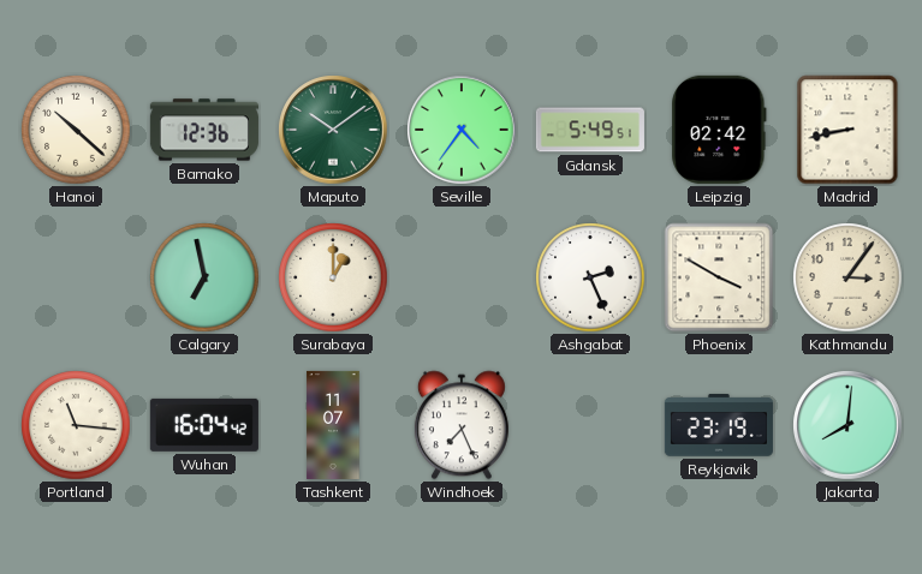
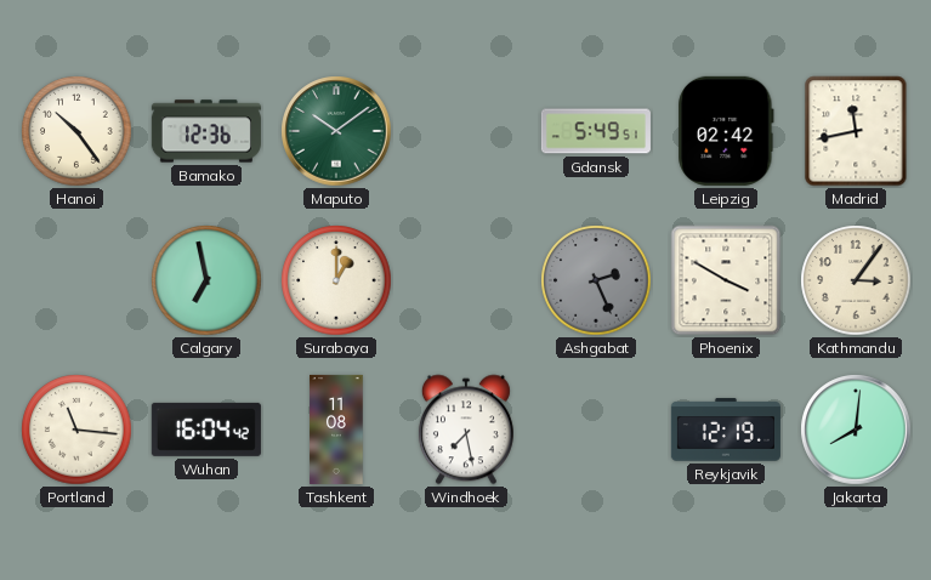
Hanoi: 10:22 -> 10:24 (76, 131)
Seville: 4:36 -> none (462, 130)
Madrid: 8:43 -> 11:43 (856, 131)
Ashgabat dial: white -> grey (596, 280)
Tashkent: 11:07 -> 11:08 (336, 430)
Windhoek: 7:26 -> 7:28 (466, 430)
Reykjavik: 23:19 -> 12:19 (726, 430)
